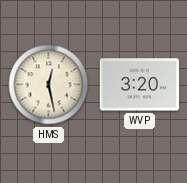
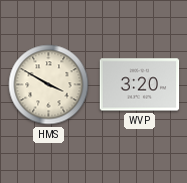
HMS: 12:28 -> 3:50 (49, 85)
